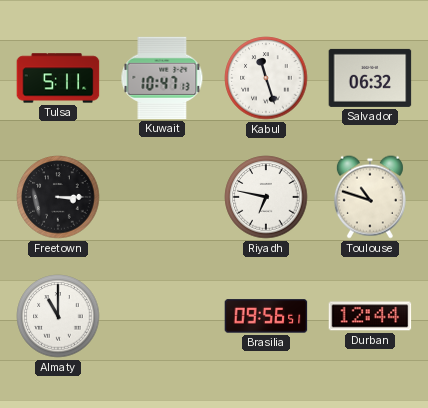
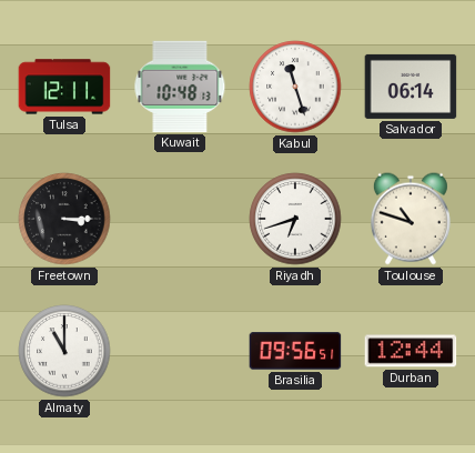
Tulsa: 5:11 -> 12:11 (64, 87)
Kuwait: 10:47 -> 10:48 (180, 87)
Salvador: 06:32 -> 06:14 (411, 87)
Riyadh: 6:47 -> 6:42 (295, 219)
